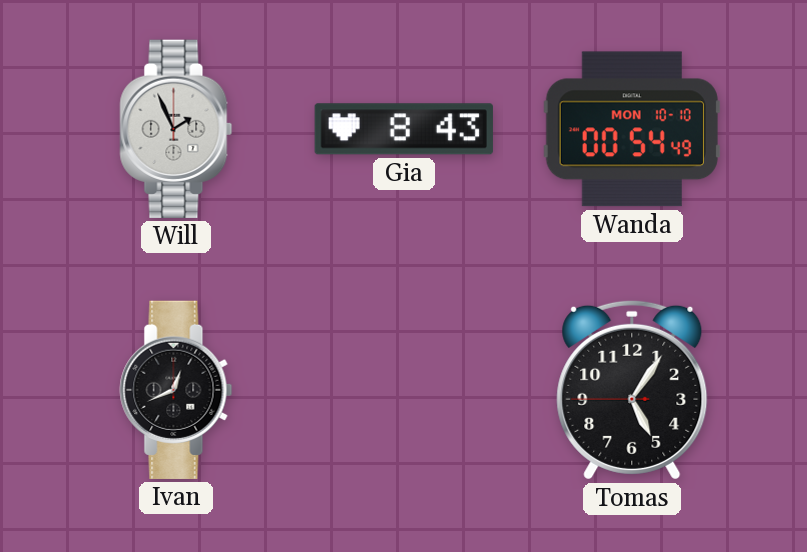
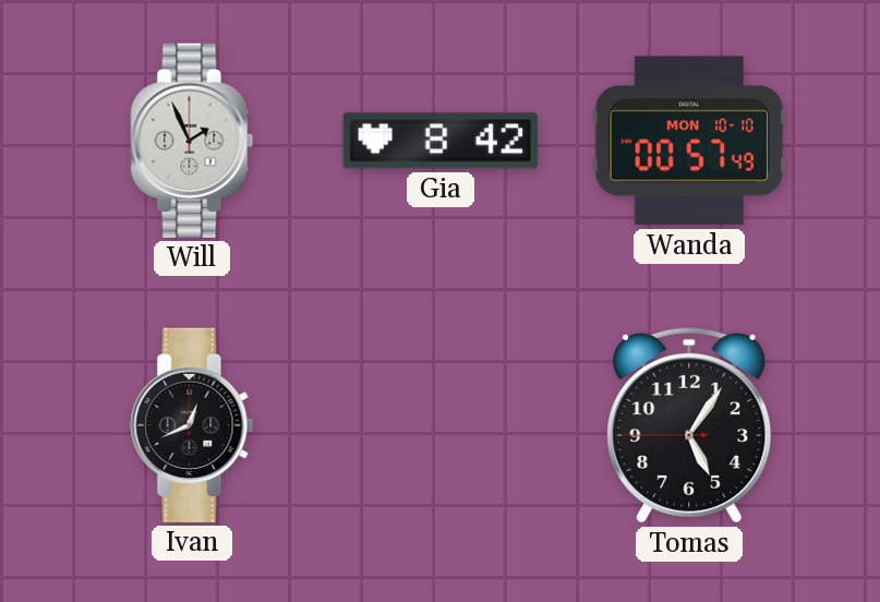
Gia: 8:43 -> 8:42 (441, 141)
Wanda: 00:54 -> 00:57 (689, 141)
